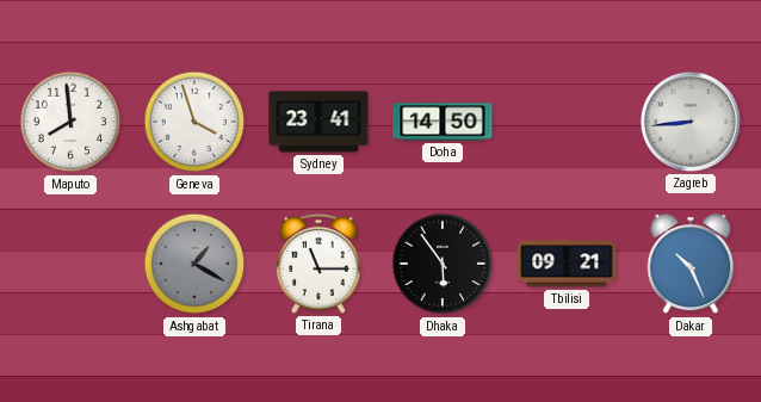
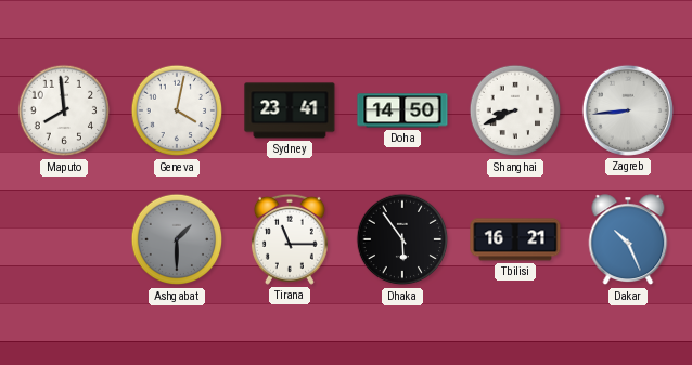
Geneva: 3:57 -> 4:02 (177, 110)
Shanghai: none -> 8:41 (515, 110)
Ashgabat: 1:20 -> 1:30 (177, 239)
Tbilisi: 09:21 -> 16:21 (515, 239)
